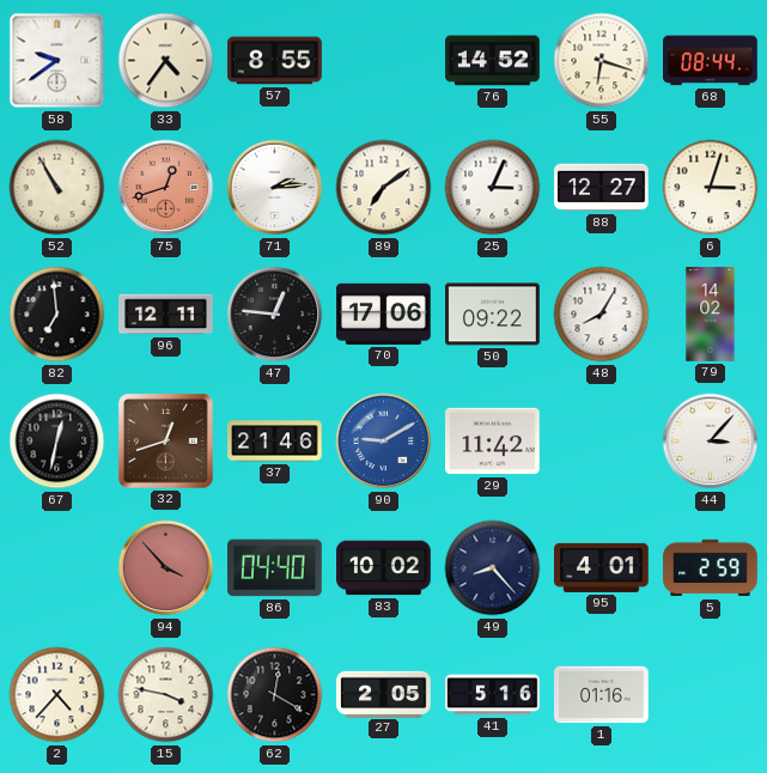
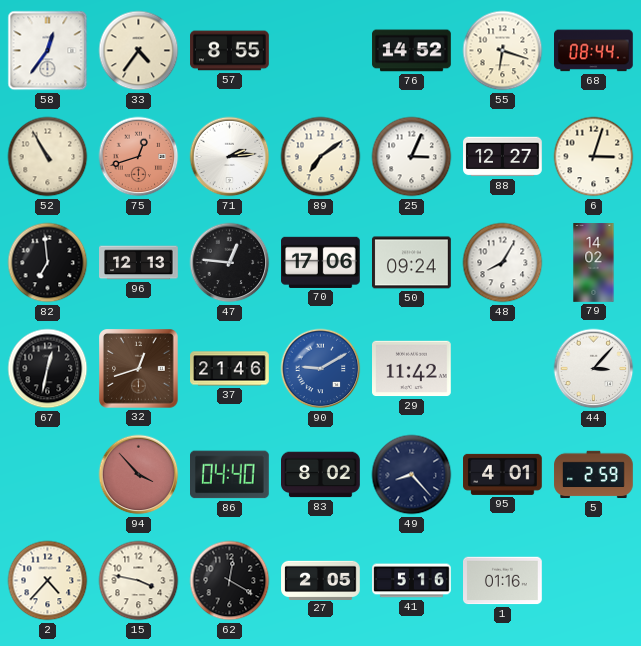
58: 9:39 -> 12:36 (48, 51)
96: 12:11 -> 12:13 (139, 263)
50: 09:22 -> 09:24 (412, 263)
83: 10:02 -> 8:02 (321, 475)
